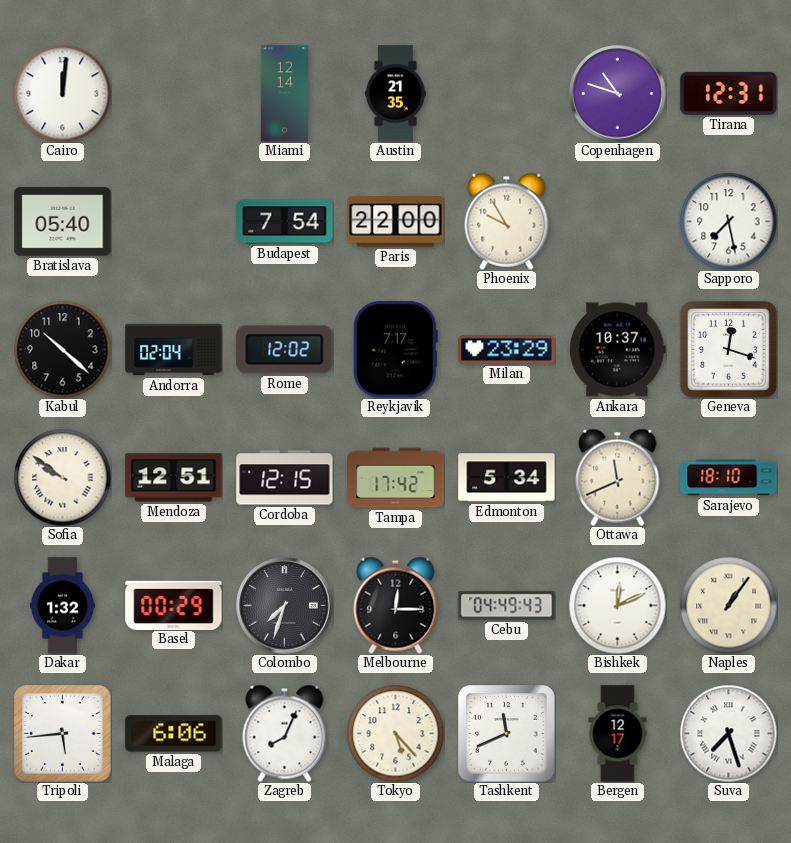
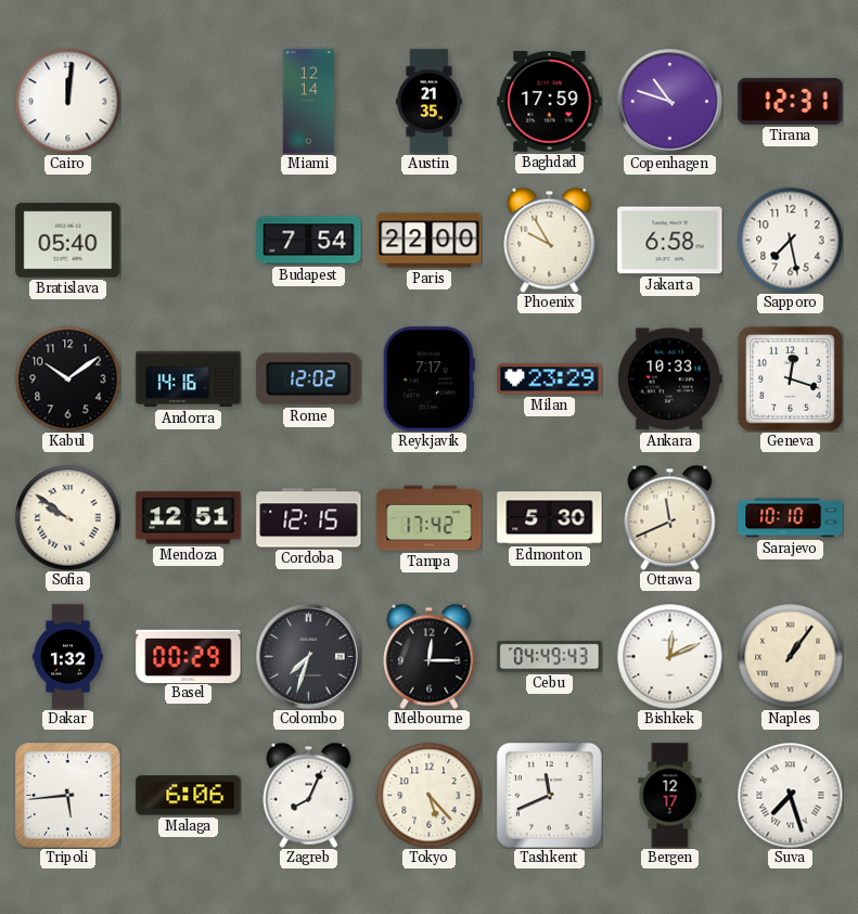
Baghdad: none -> 17:59 (550, 102)
Jakarta: none -> 6:58 (670, 241)
Kabul: 10:22 -> 10:09 (67, 378)
Andorra: 02:04 -> 14:16 (189, 379)
Ankara: 10:37 -> 10:33 (669, 379)
Edmonton: 5:34 -> 5:30 (550, 518)
Sarajevo: 18:10 -> 10:10 (791, 518)
